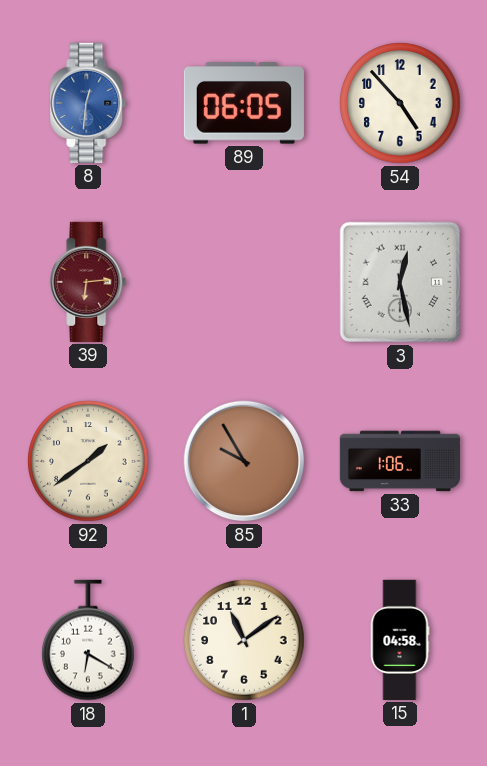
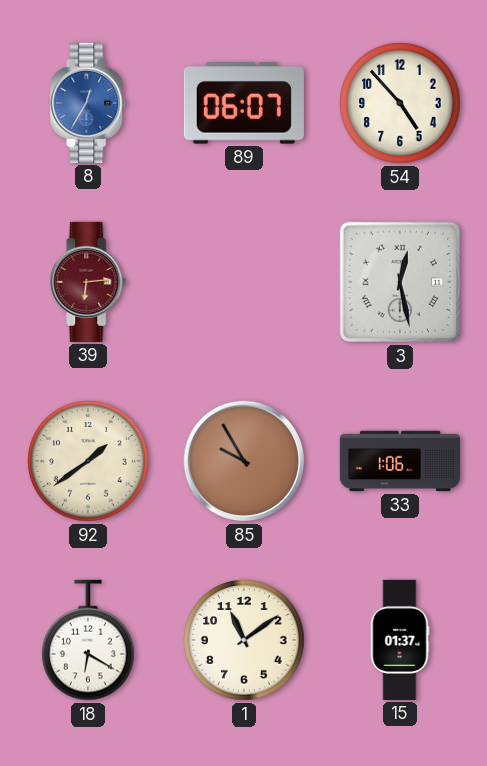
8: 12:31 -> 12:35 (88, 103)
89: 06:05 -> 06:07 (244, 103)
15: 04:58 -> 01:37 (400, 640)
